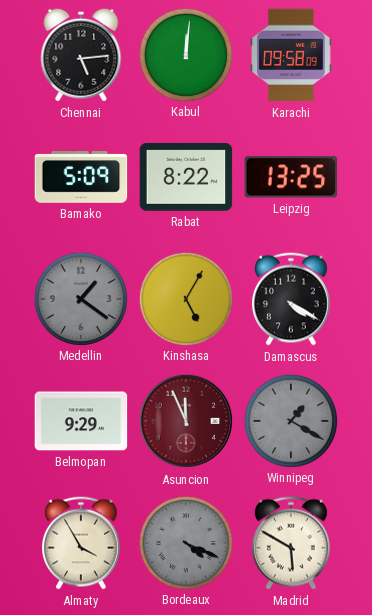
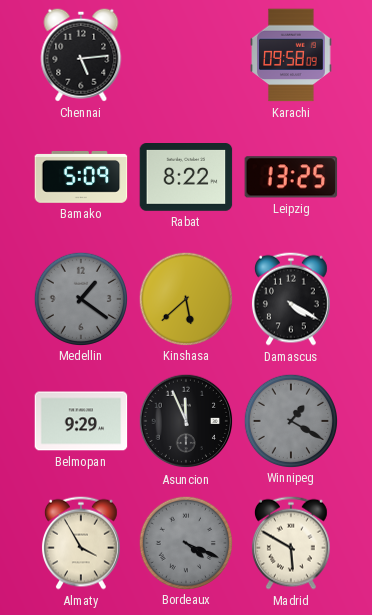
Kabul: 12:01 -> none (185, 54)
Kinshasa: 5:05 -> 5:38 (185, 298)
Asuncion dial: burgundy -> black (186, 421)
